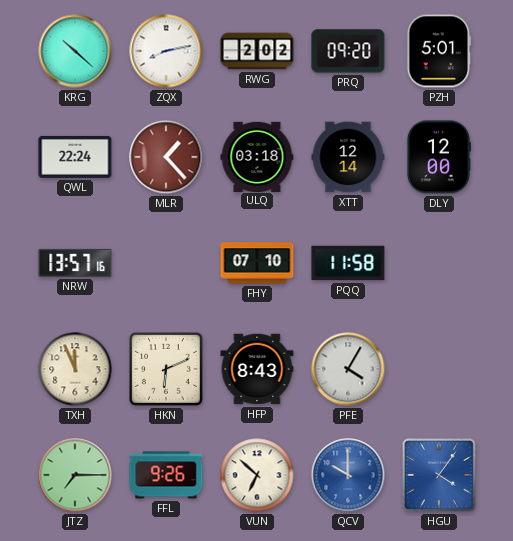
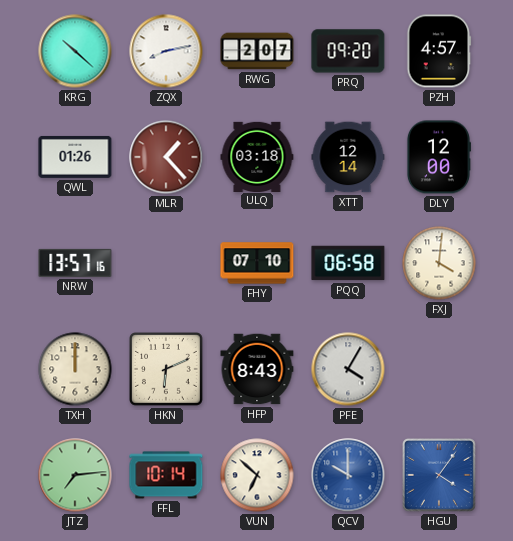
RWG: 2:02 -> 2:07 (257, 51)
PZH: 5:01 -> 4:57 (439, 51)
QWL: 22:24 -> 01:26 (75, 157)
PQQ: 11:58 -> 06:58 (348, 263)
FXJ: none -> 4:01 (439, 263)
TXH: 11:56 -> 12:00 (75, 369)
JTZ: 7:15 -> 7:14 (75, 475)
FFL: 9:26 -> 10:14 (166, 475)
